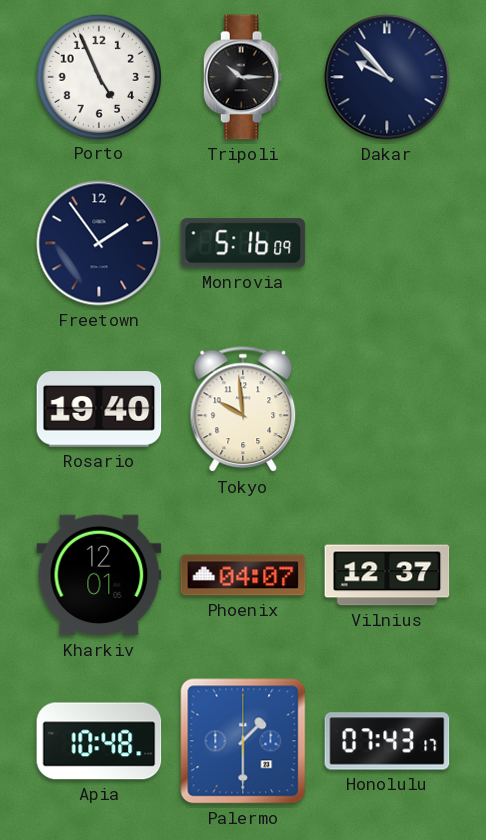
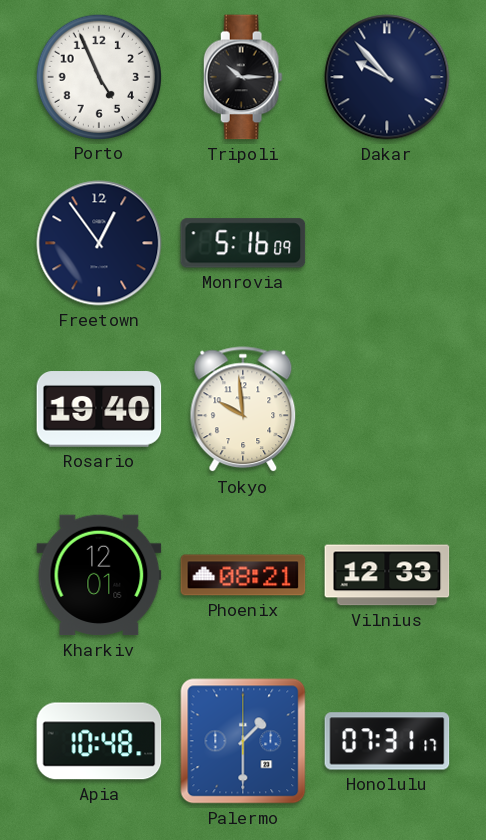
Freetown: 1:54 -> 12:54 (99, 243)
Phoenix: 04:07 -> 08:21 (243, 575)
Vilnius: 12:37 -> 12:33 (387, 575)
Honolulu: 07:43 -> 07:31 (387, 741)
